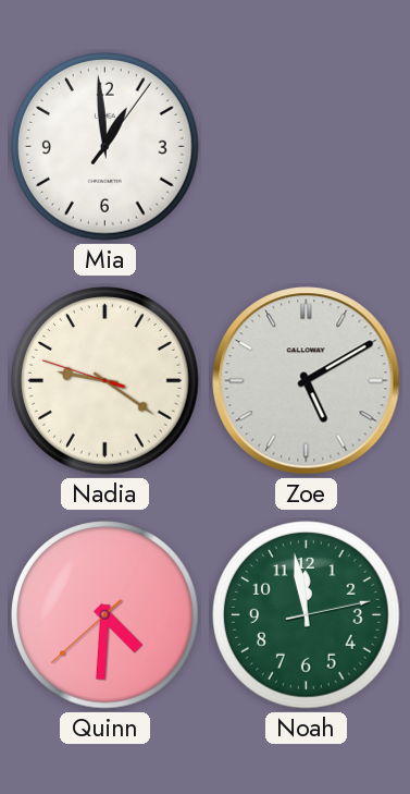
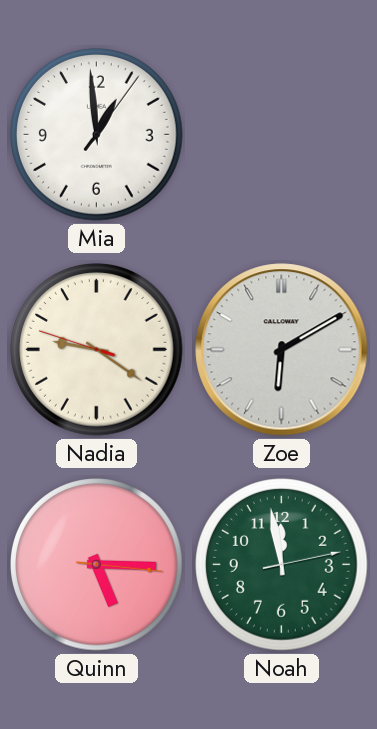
Zoe: 5:10 -> 6:10 (282, 350)
Quinn: 4:30 -> 5:15 (97, 565)
